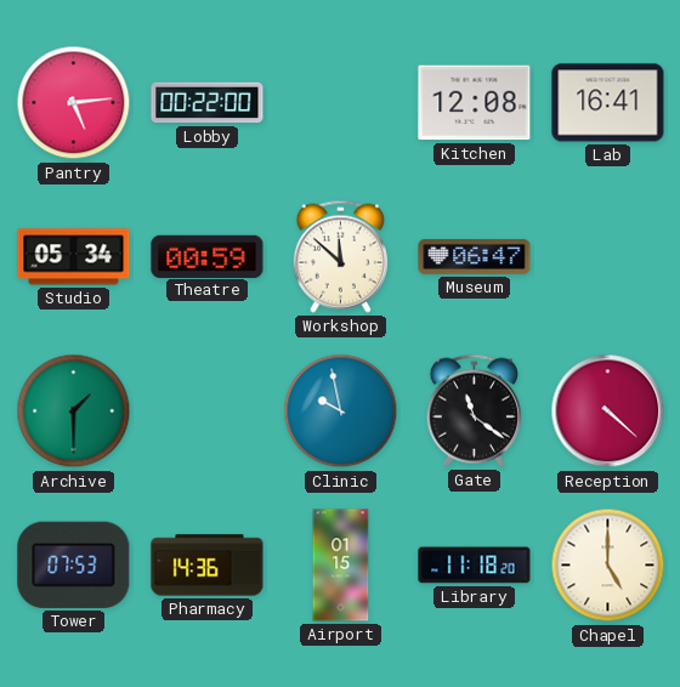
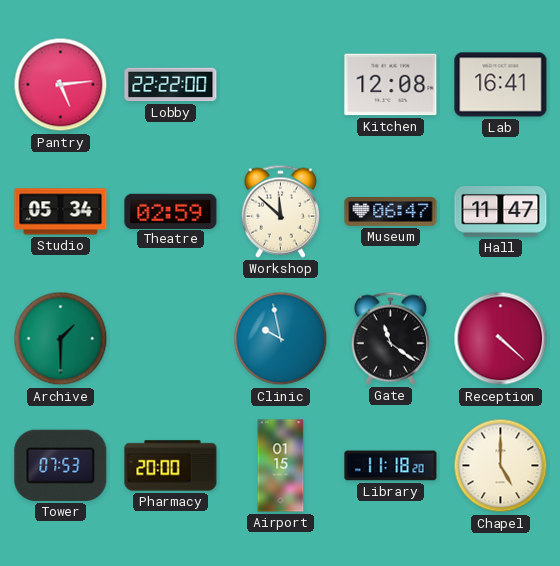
Lobby: 00:22 -> 22:22 (171, 85)
Theatre: 00:59 -> 02:59 (171, 211)
Hall: none -> 11:47 (501, 212)
Pharmacy: 14:36 -> 20:00 (171, 466)
